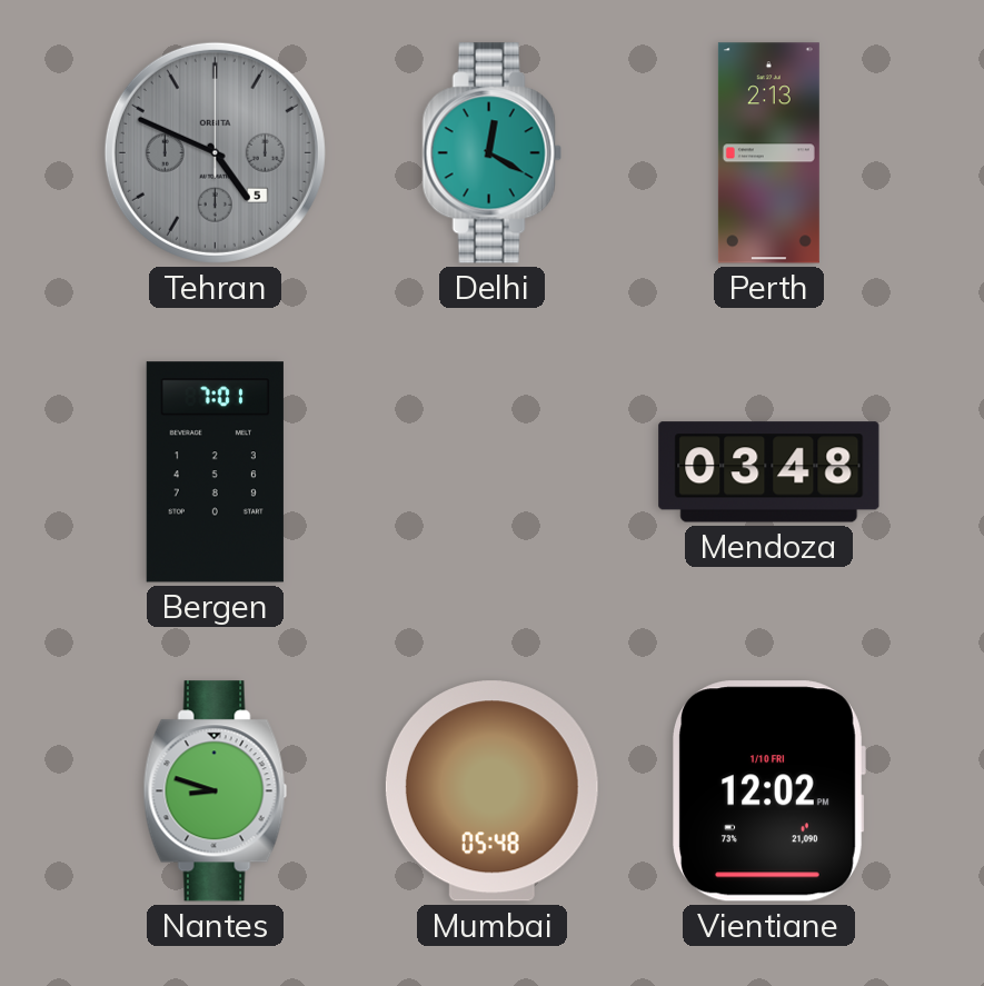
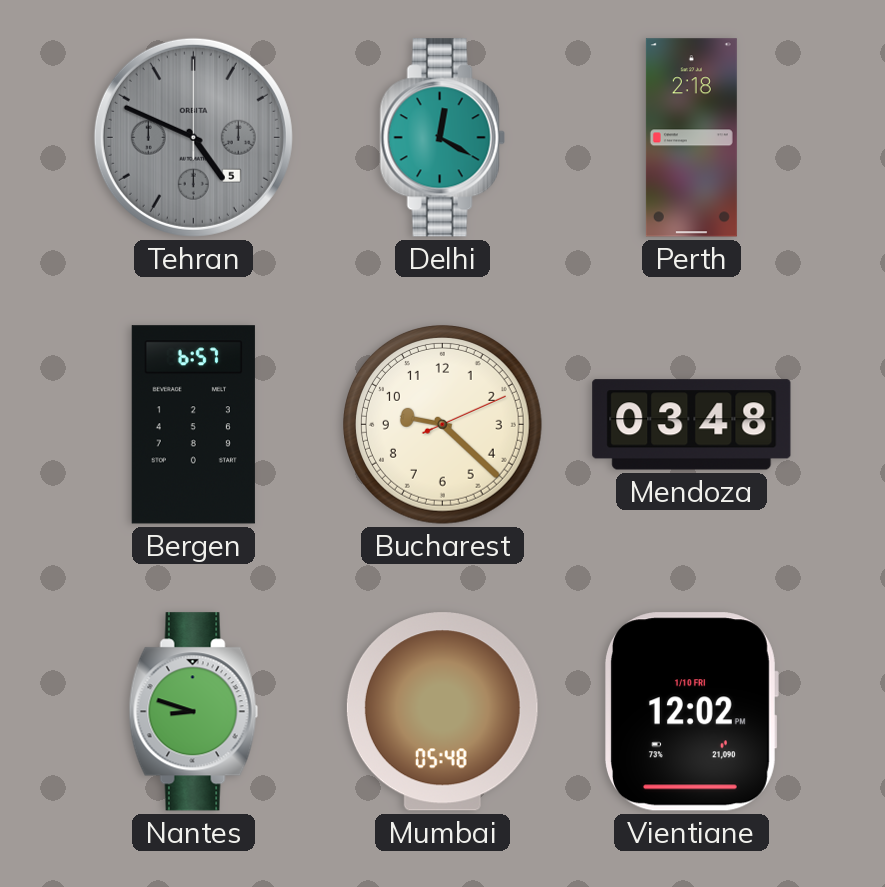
Perth: 2:13 -> 2:18 (691, 138)
Bergen: 7:01 -> 6:57 (193, 425)
Bucharest: none -> 9:22 (443, 425)
